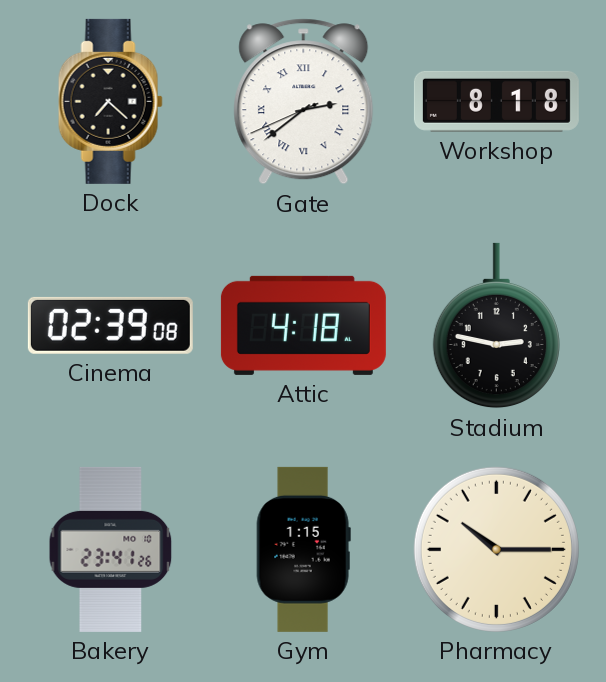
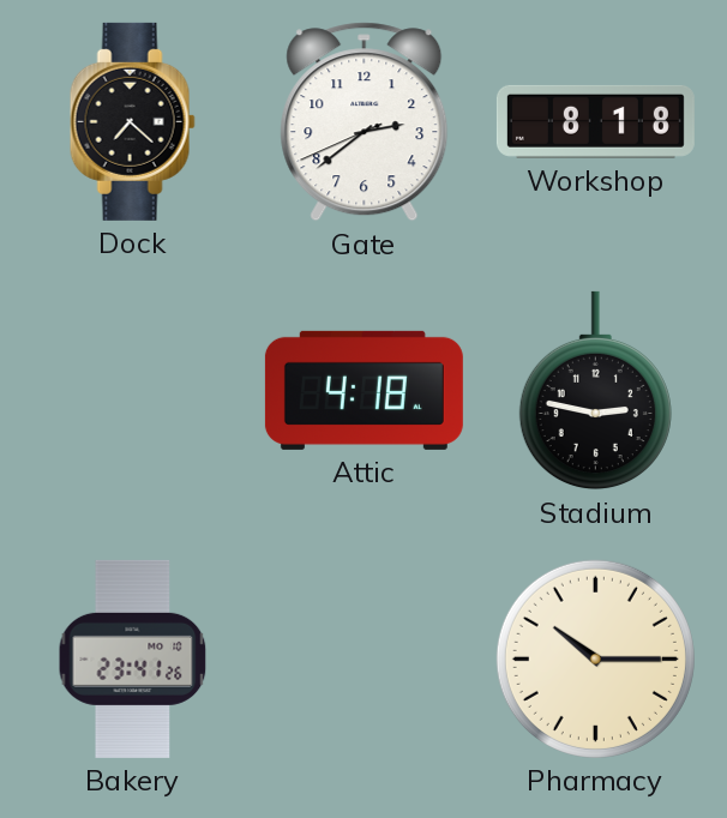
Gate numerals: Roman -> Arabic (365, 122)
Cinema: 02:39 -> none (110, 325)
Gym: 1:15 -> none (303, 549)
